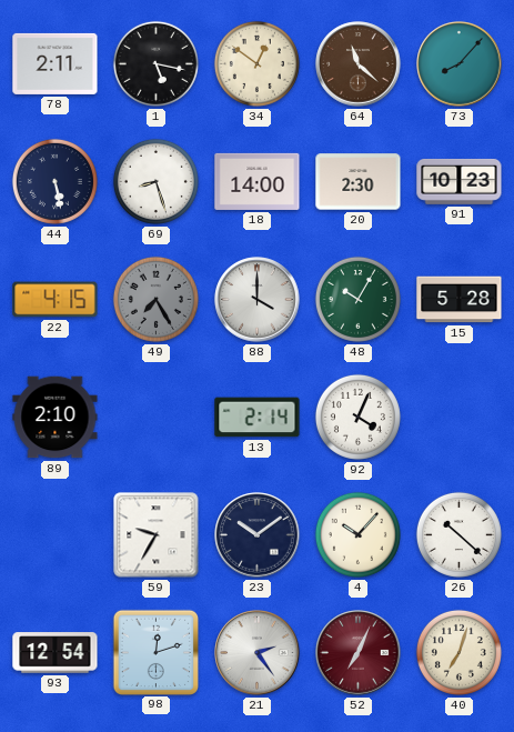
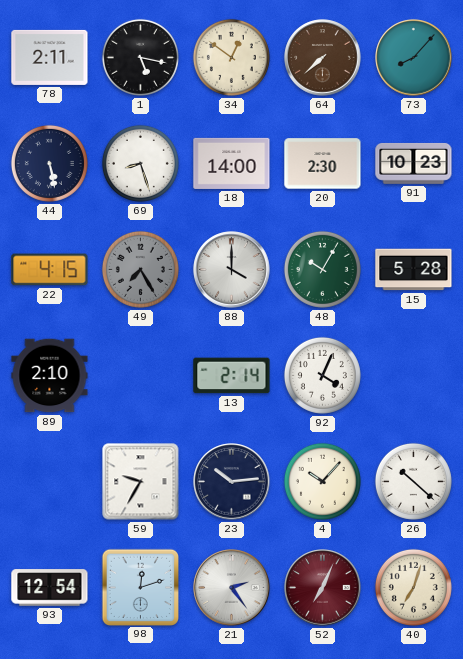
64: 11:22 -> 7:38 (323, 58)
23: 10:09 -> 10:14 (232, 482)
